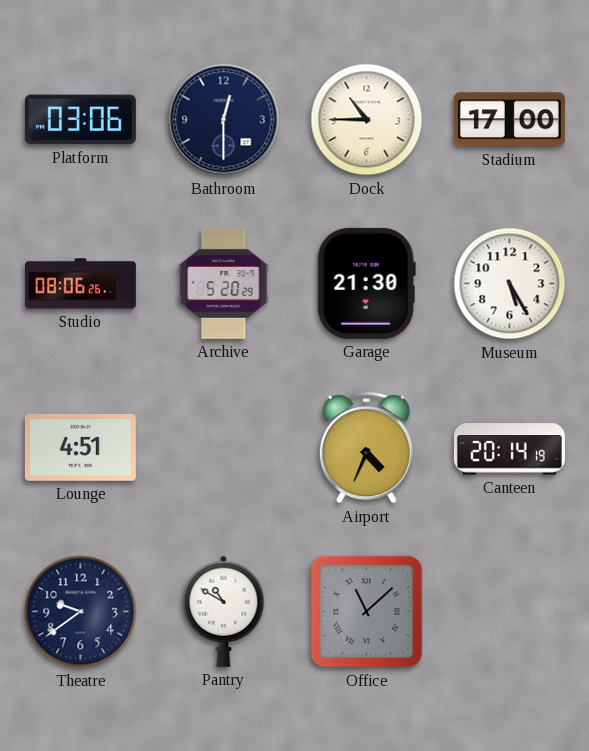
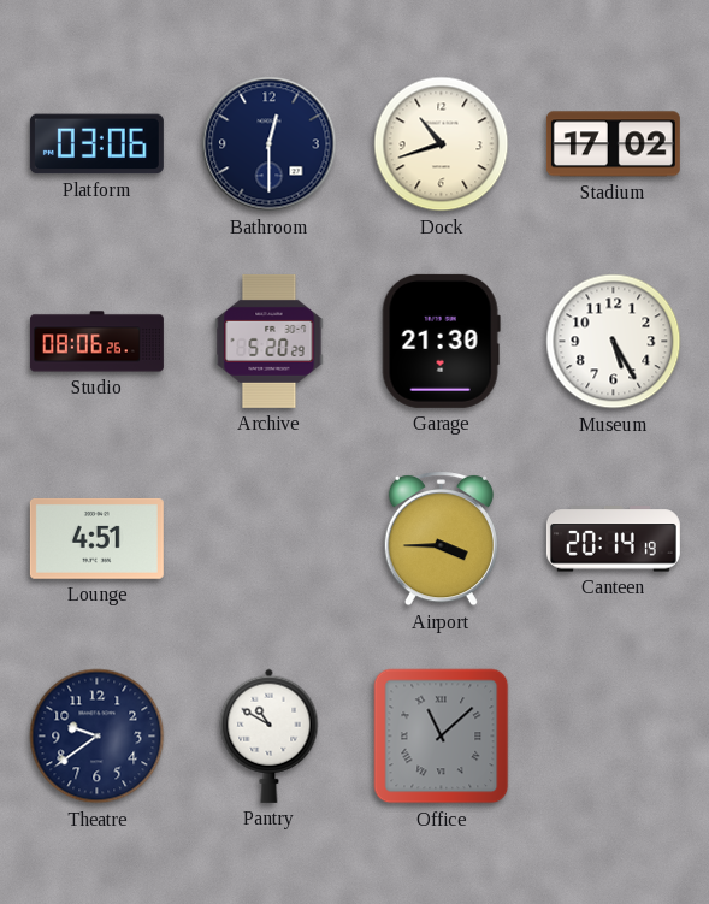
Dock: 10:45 -> 10:42 (442, 144)
Stadium: 17:00 -> 17:02 (613, 144)
Airport: 4:34 -> 3:45 (441, 539)
